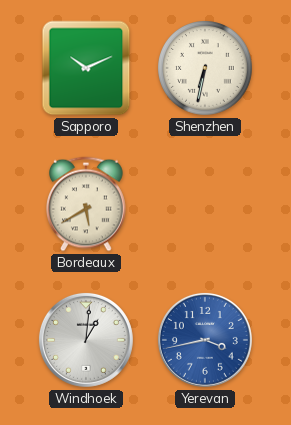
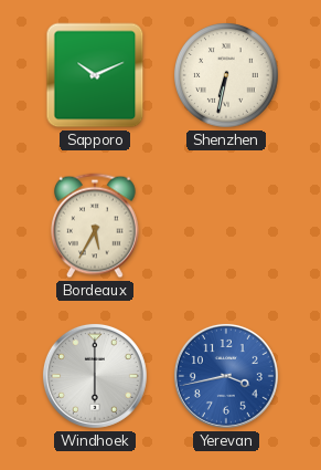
Bordeaux: 5:40 -> 5:35 (96, 226)
Windhoek: 1:01 -> 6:00 (95, 376)
